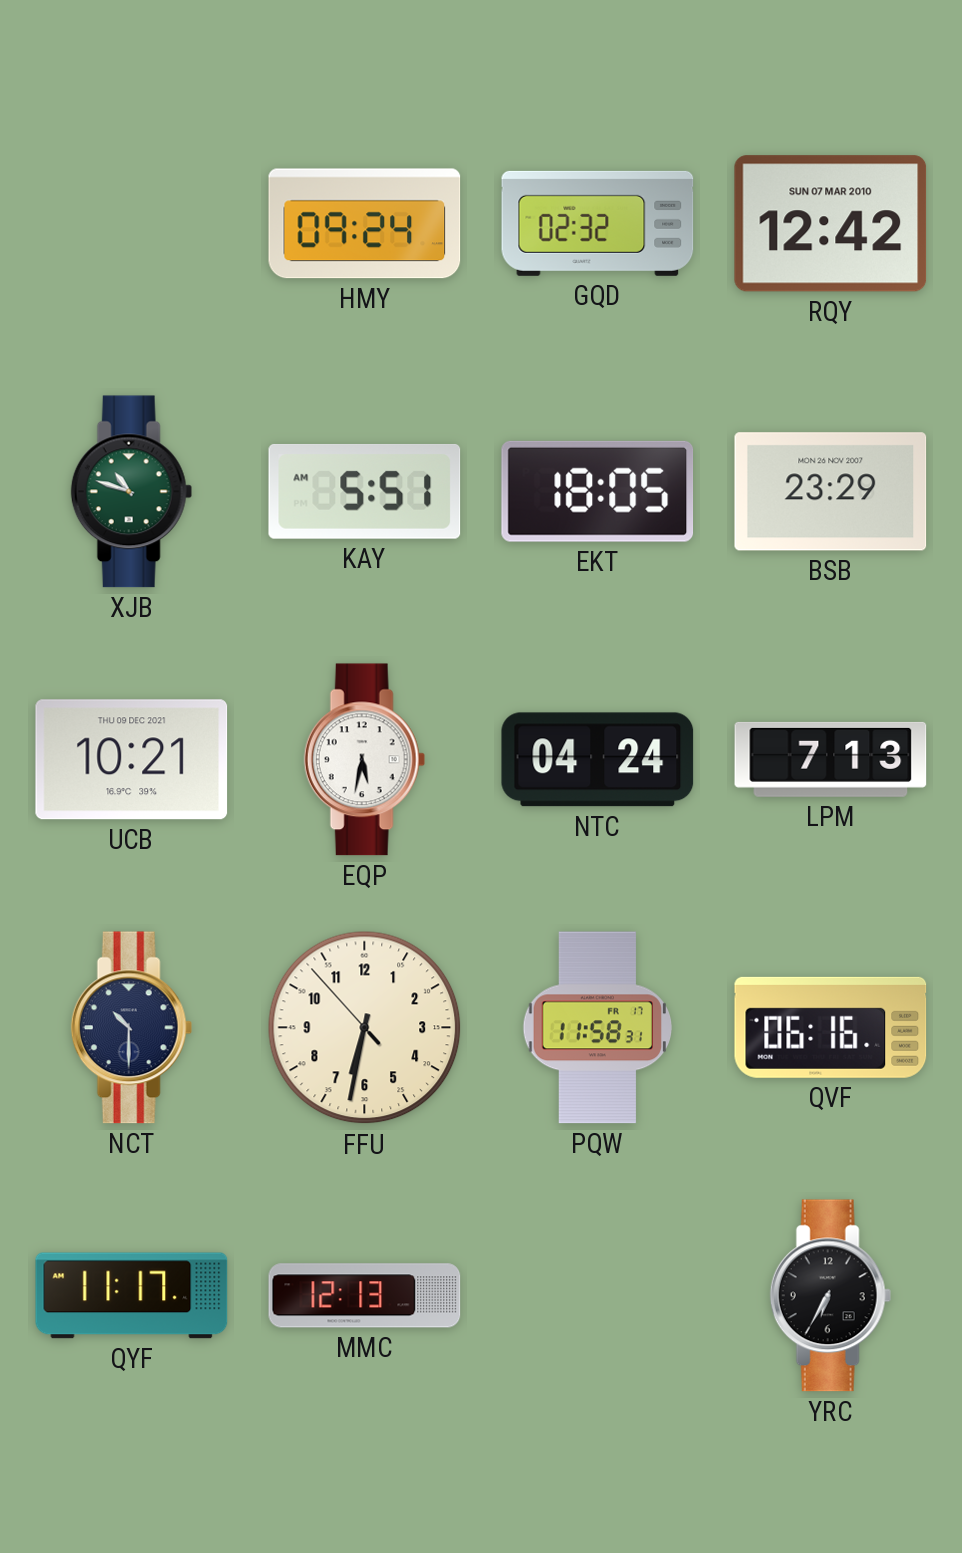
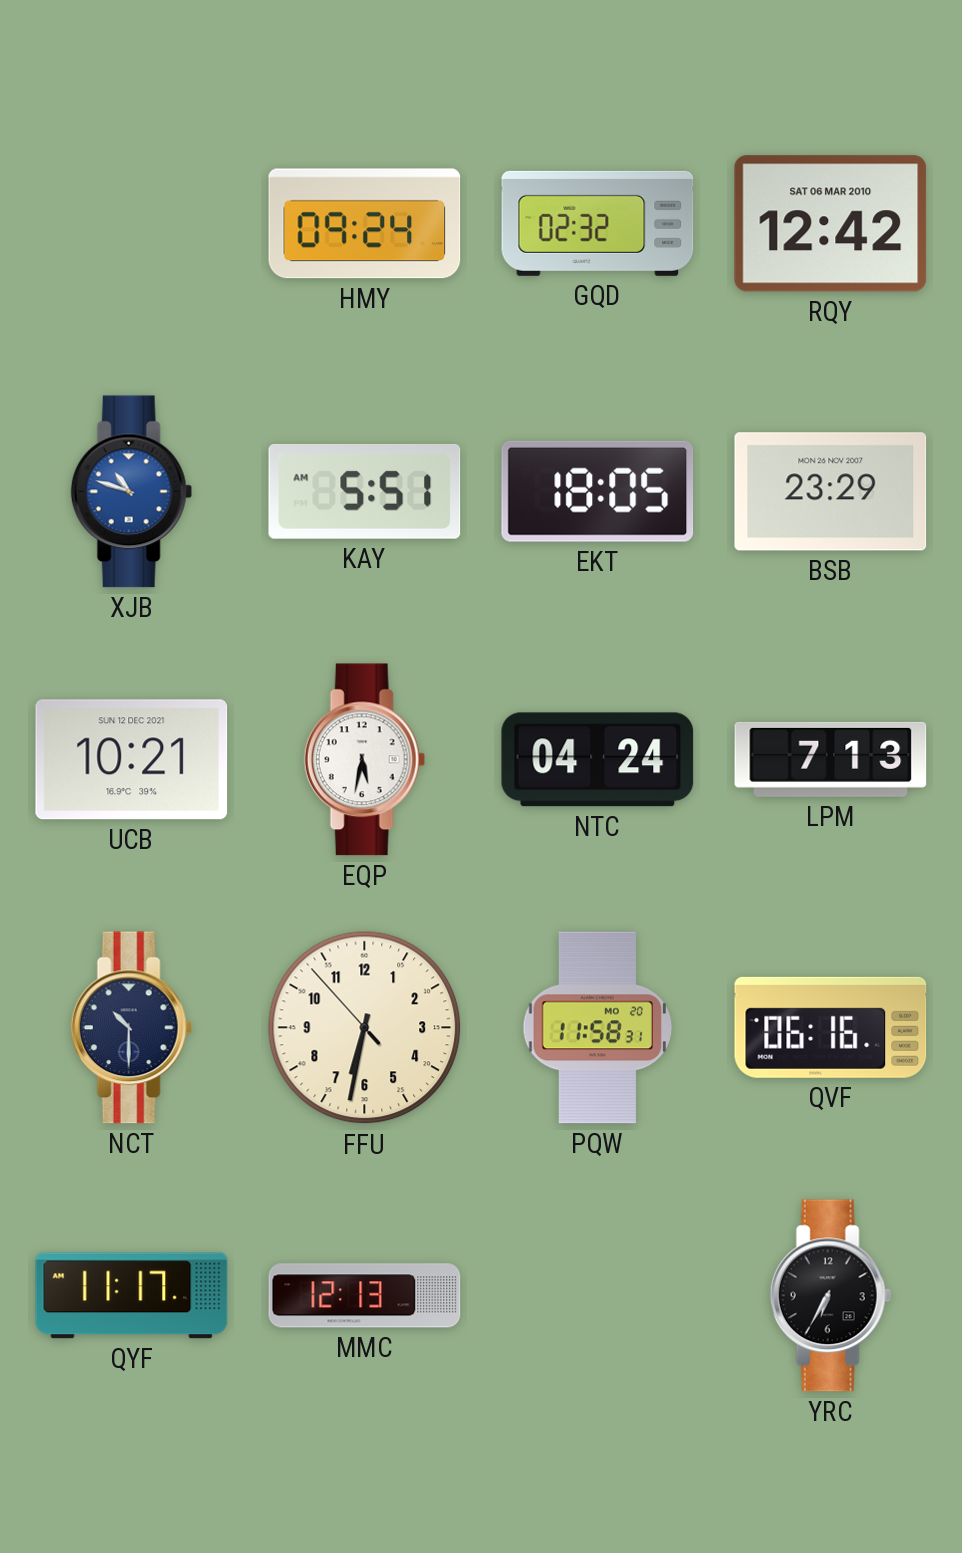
RQY date: SUN 07 MAR 2010 -> SAT 06 MAR 2010 (831, 224)
XJB dial: green -> blue (131, 492)
UCB date: THU 09 DEC 2021 -> SUN 12 DEC 2021 (132, 760)
PQW date: FR 17 -> MO 20 (597, 1028)
